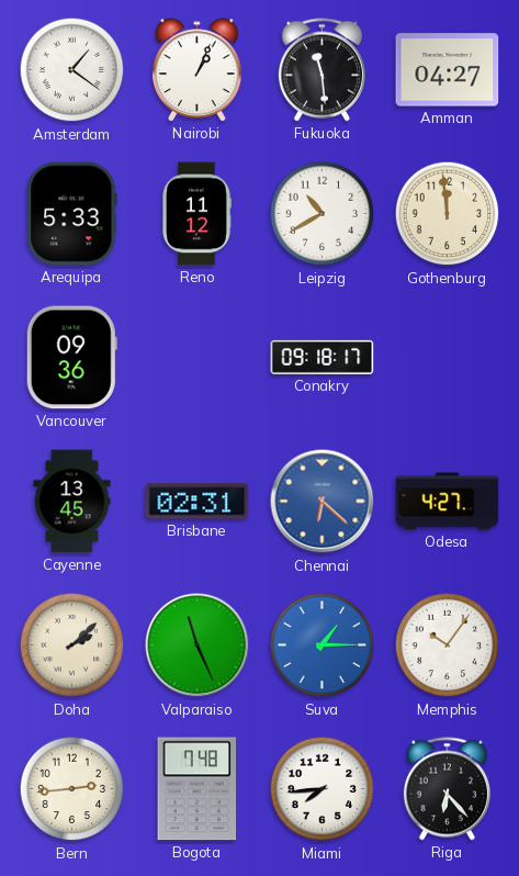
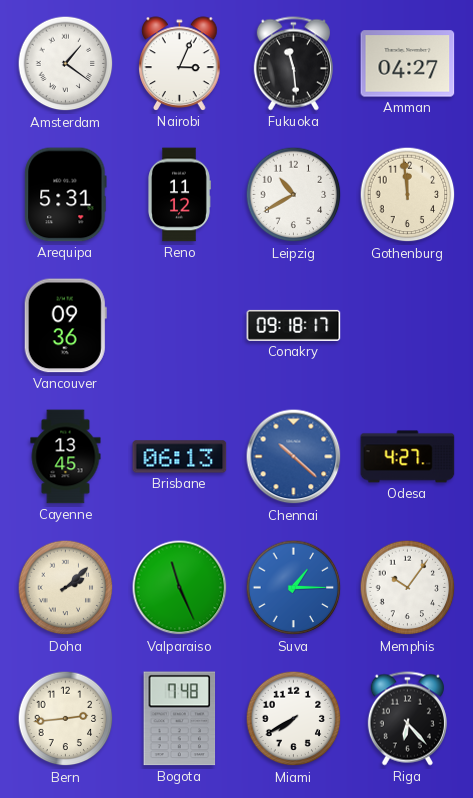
Nairobi: 1:04 -> 3:04 (180, 64)
Arequipa: 5:33 -> 5:31 (66, 195)
Brisbane: 02:31 -> 06:13 (180, 457)
Chennai: 6:22 -> 10:22 (294, 457)
Miami: 7:44 -> 7:40 (294, 719)
